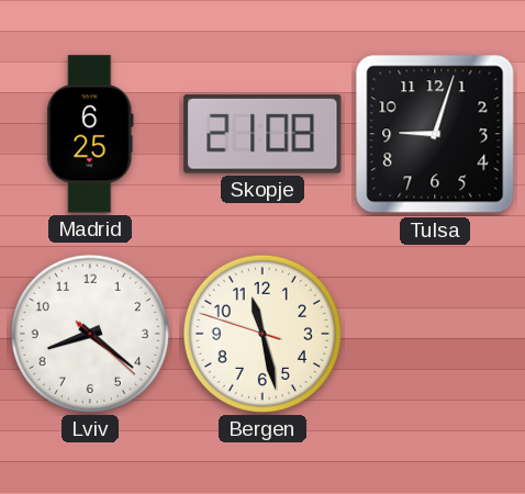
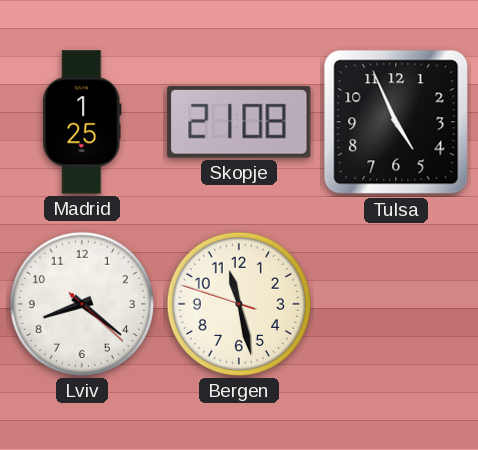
Madrid: 6:25 -> 1:25 (82, 122)
Tulsa: 9:03 -> 4:56 (396, 122)
